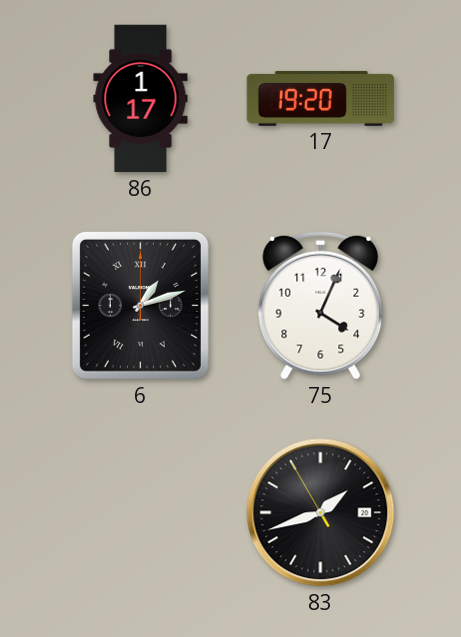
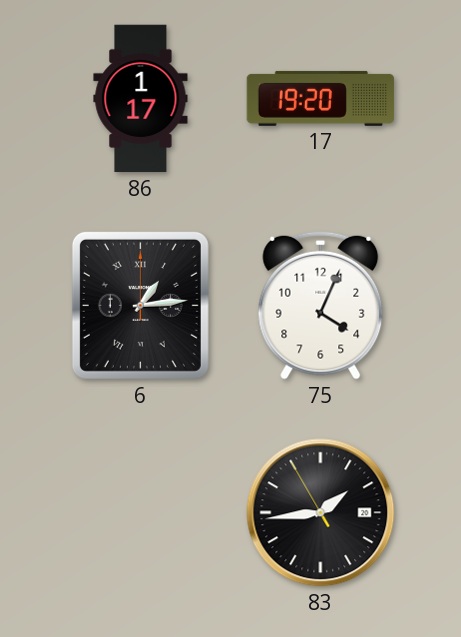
6: 1:12 -> 1:14 (140, 305)
83: 1:41 -> 1:43 (321, 513)
